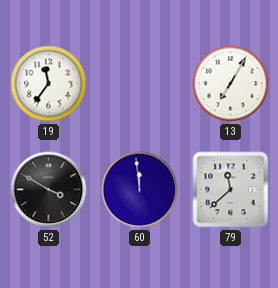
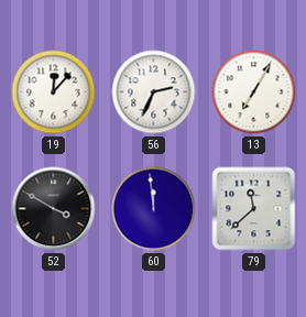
19: 11:36 -> 12:07 (54, 92)
56: none -> 2:34 (154, 92)
